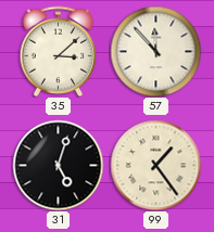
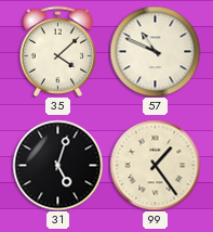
35: 3:08 -> 4:08 (58, 51)
57: 11:53 -> 10:49 (155, 51)
